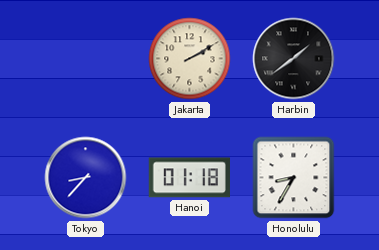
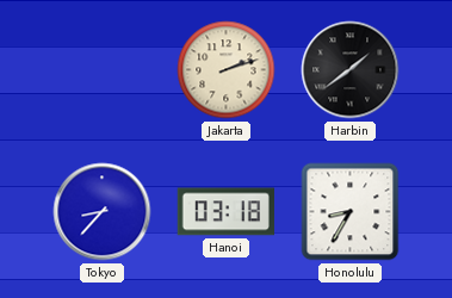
Jakarta: 2:10 -> 2:12 (227, 70)
Hanoi: 01:18 -> 03:18 (225, 212)
